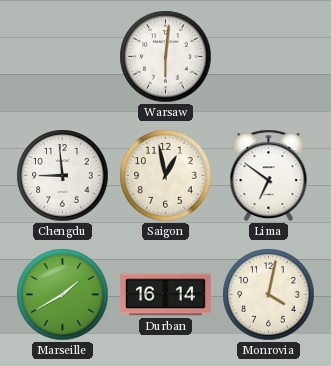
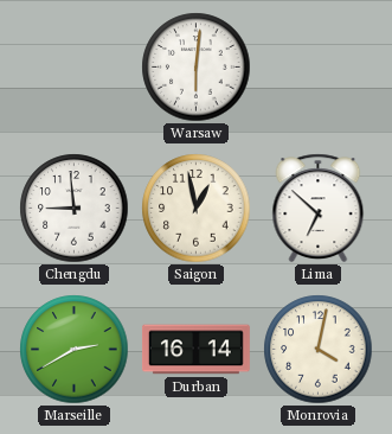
Lima: 6:51 -> 6:52 (319, 209)
Marseille: 1:40 -> 2:40 (75, 350)
